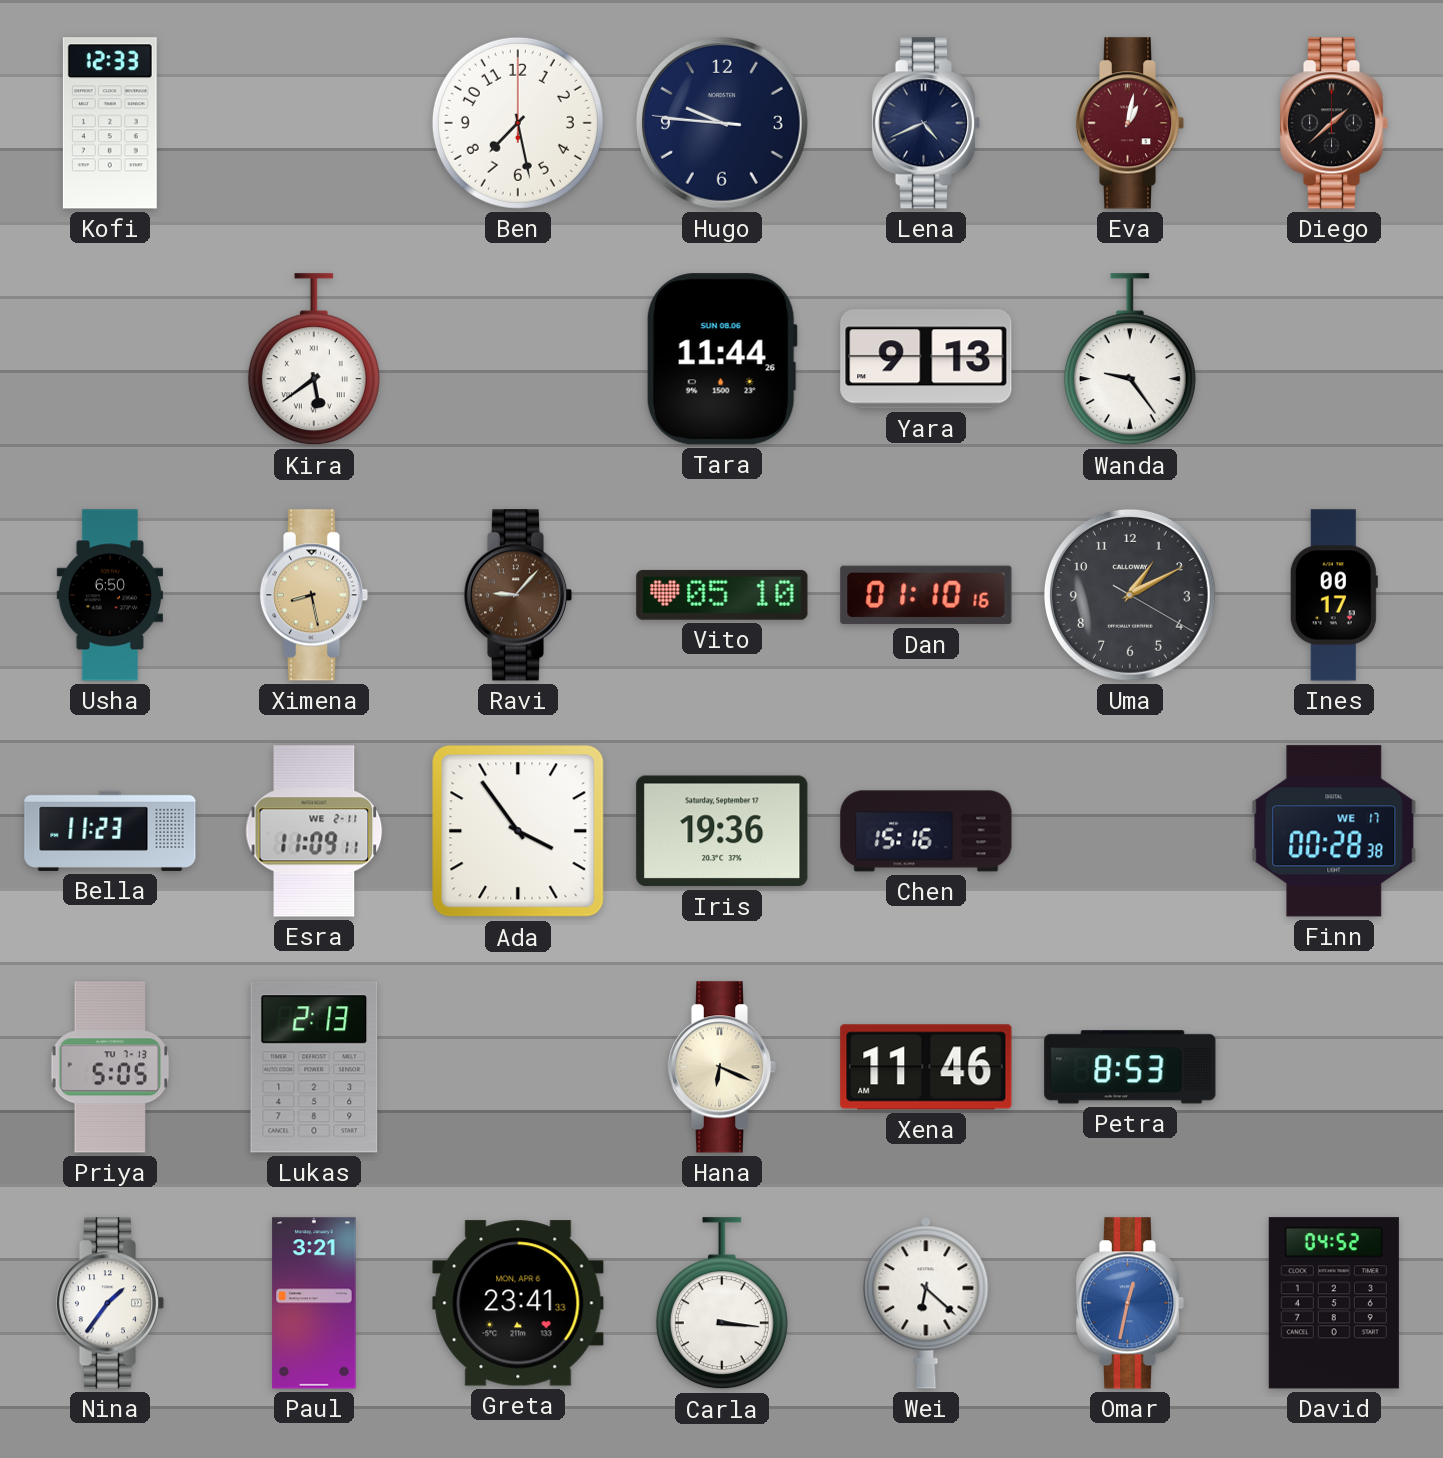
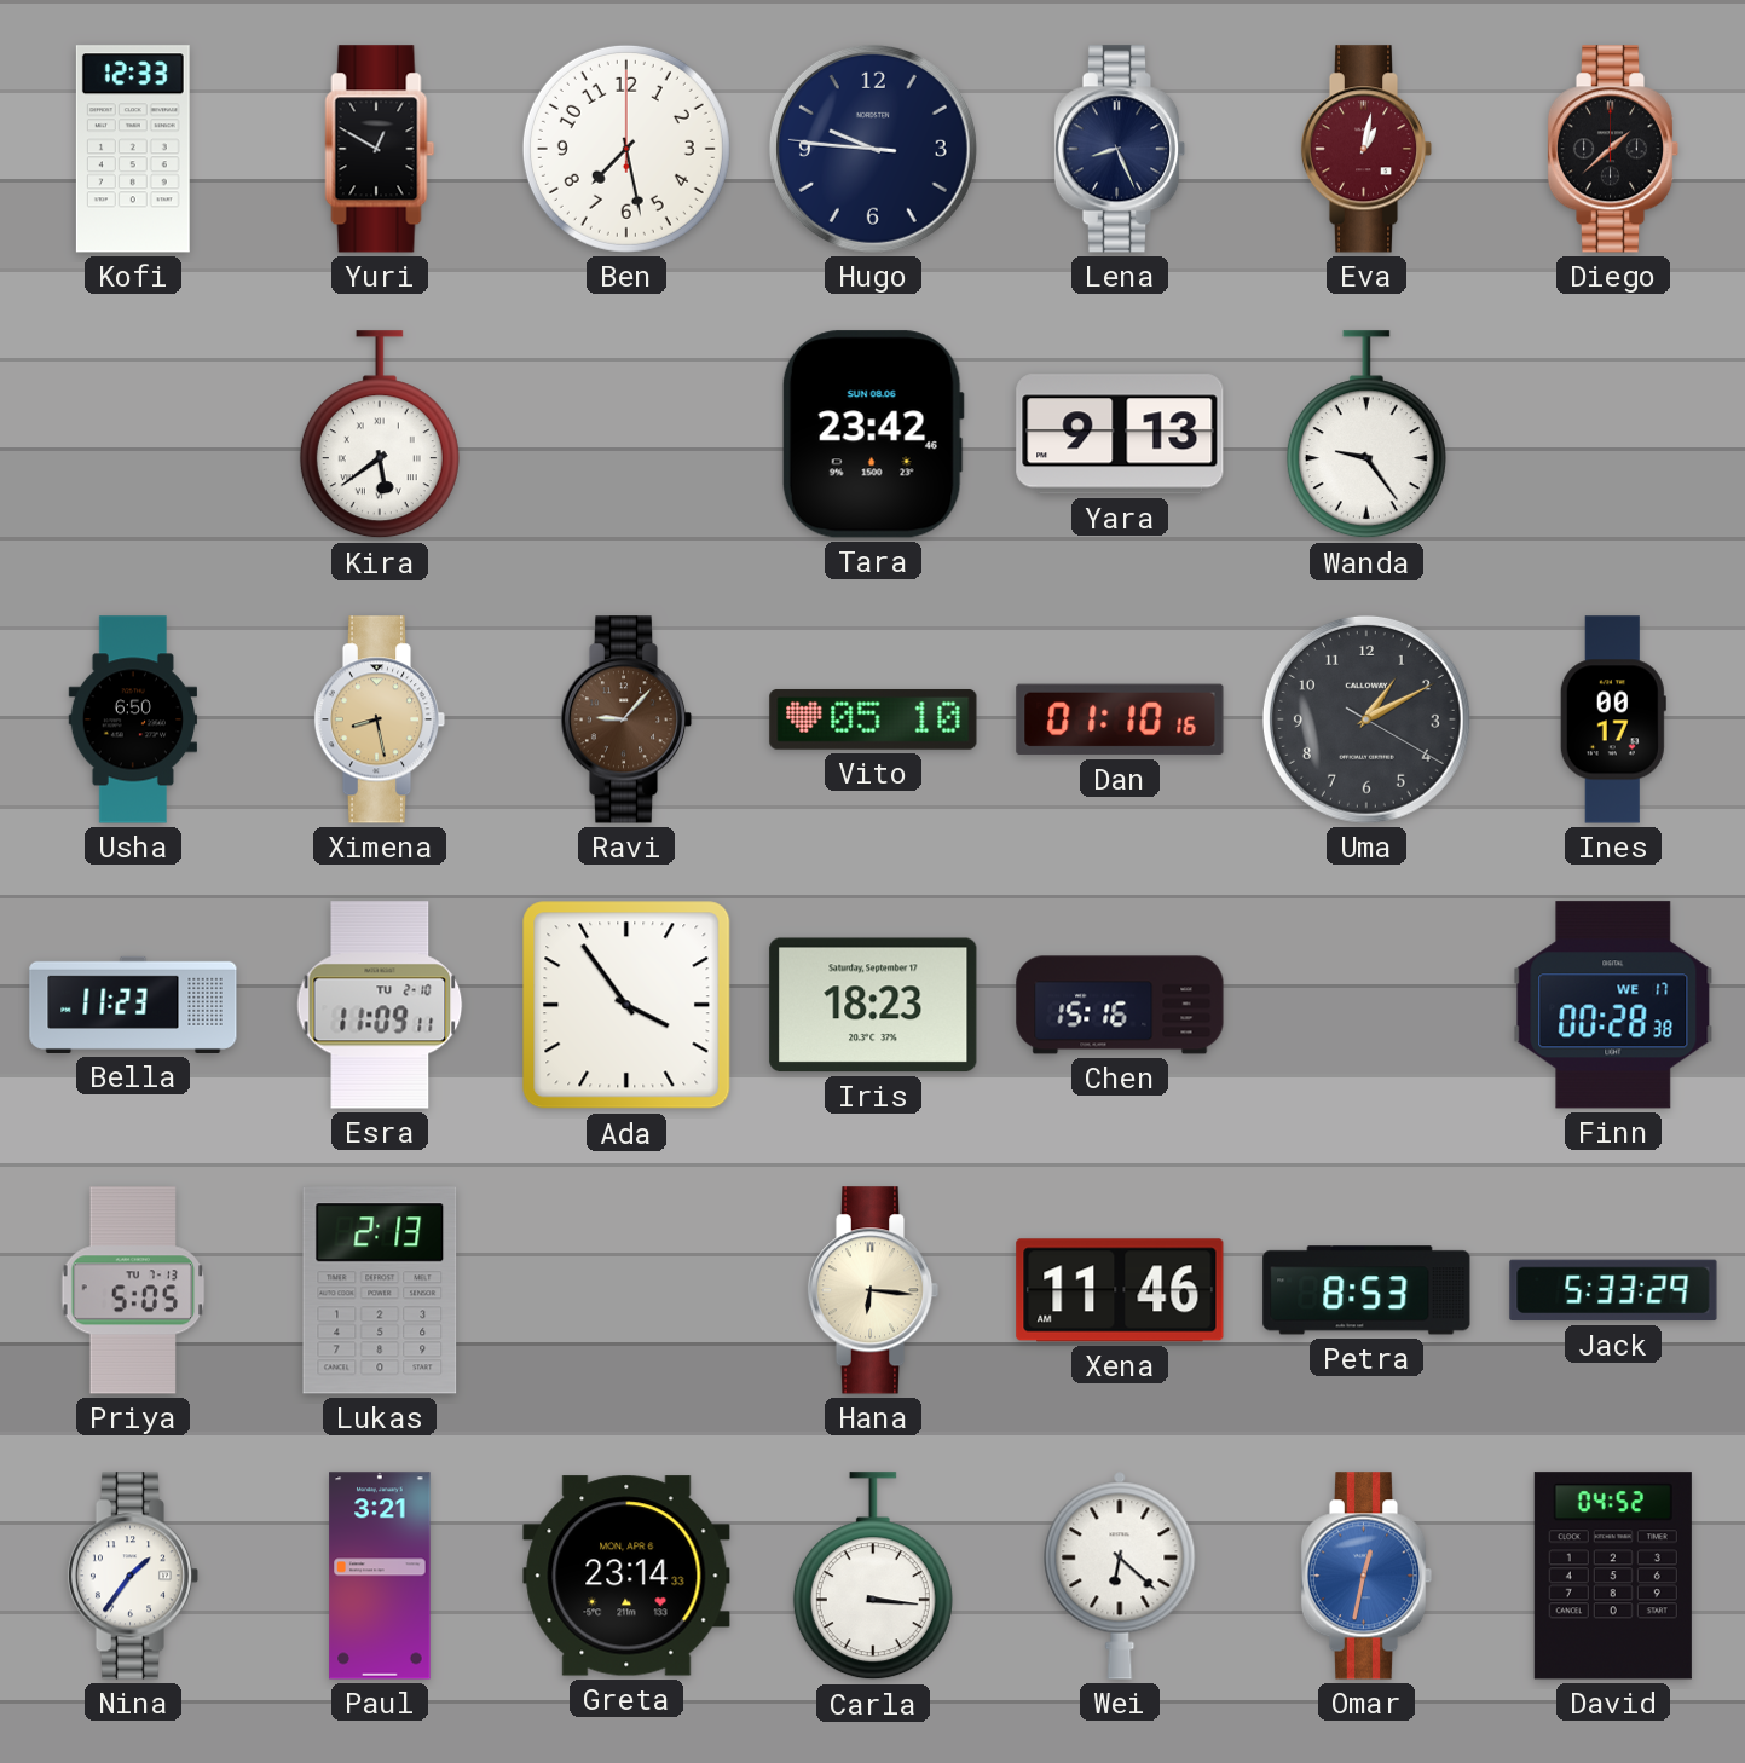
Yuri: none -> 12:50 (380, 149)
Lena: 4:41 -> 8:26 (1120, 149)
Tara: 11:44 -> 23:42 (873, 434)
Esra date: WE 2-11 -> TU 2-10 (380, 1005)
Iris: 19:36 -> 18:23 (873, 1005)
Hana: 6:19 -> 6:16 (873, 1290)
Jack: none -> 5:33 (1613, 1290)
Greta: 23:41 -> 23:14 (626, 1576)
